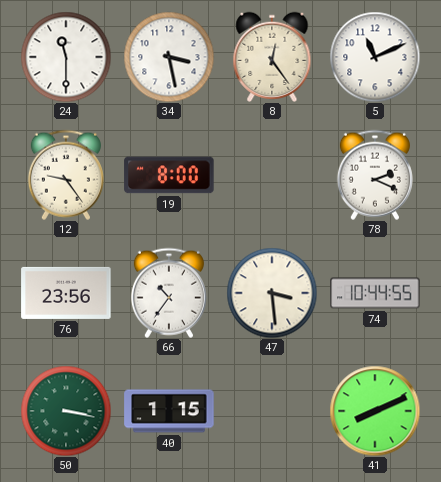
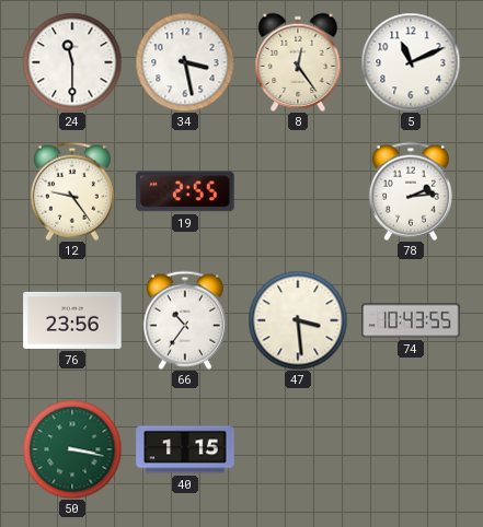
19: 8:00 -> 2:55 (185, 191)
78: 2:19 -> 2:14 (411, 191)
74: 10:44 -> 10:43 (411, 320)
41: 8:11 -> none (375, 411)
